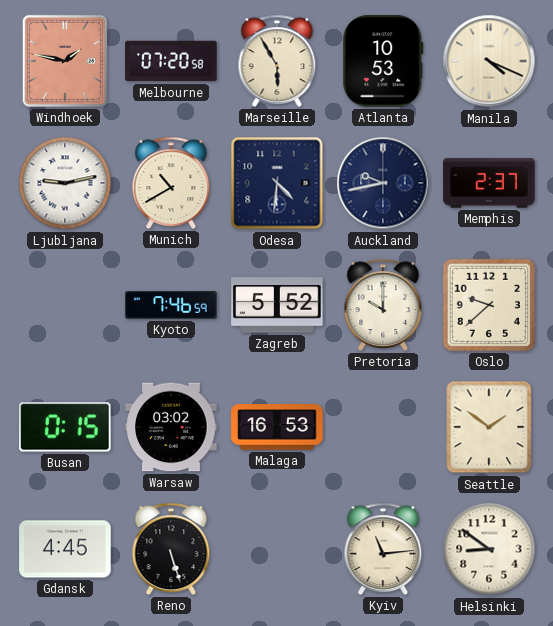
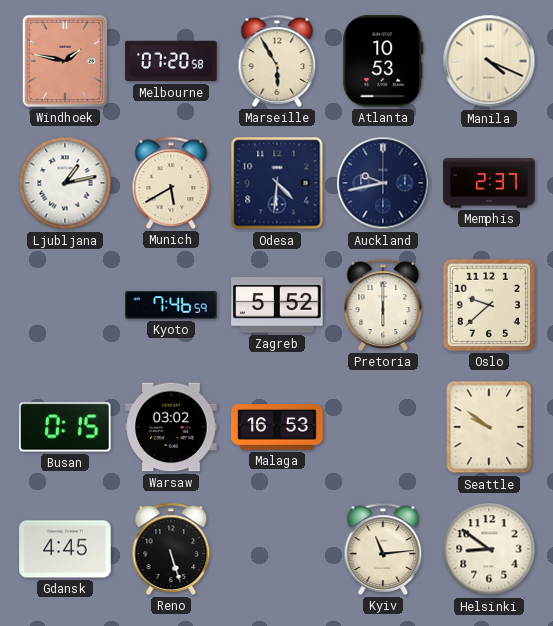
Ljubljana: 9:13 -> 1:13 (65, 183)
Munich: 10:40 -> 5:40 (171, 183)
Pretoria: 10:00 -> 6:00 (383, 305)
Seattle: 1:51 -> 9:51 (489, 427)
